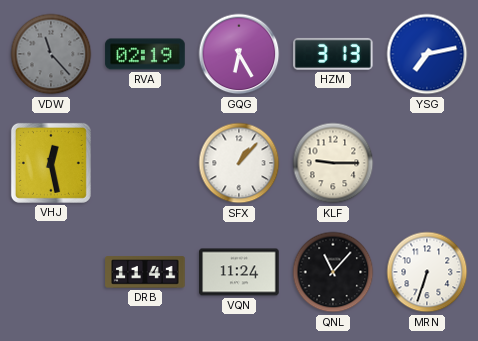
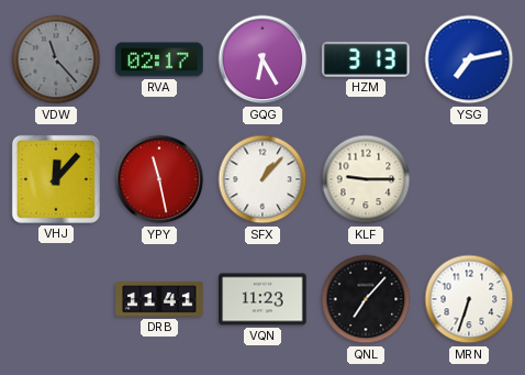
RVA: 02:19 -> 02:17 (159, 59)
VHJ: 12:28 -> 12:07 (56, 179)
YPY: none -> 11:28 (159, 179)
VQN: 11:24 -> 11:23 (262, 299)
QNL: 11:07 -> 7:07 (366, 299)
